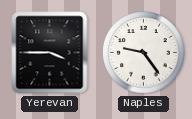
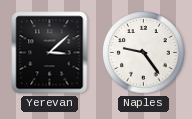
Yerevan: 3:45 -> 3:08 (50, 53)
